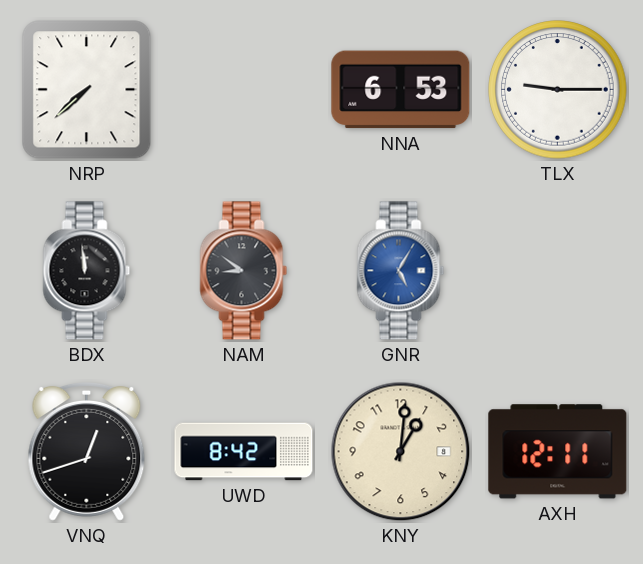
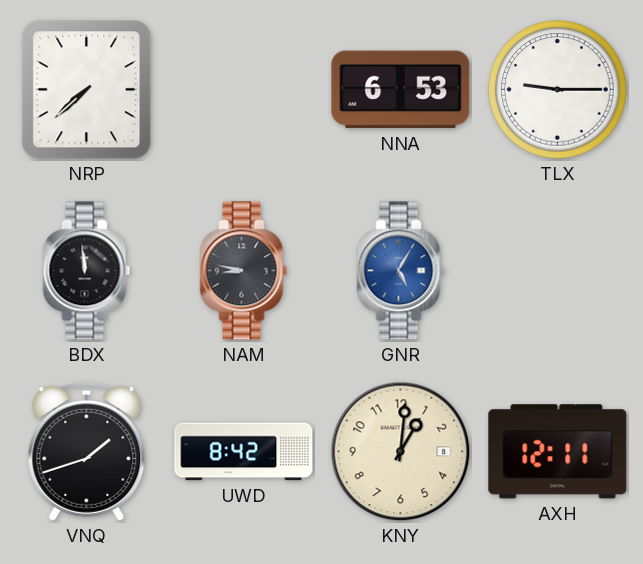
NAM: 8:51 -> 8:47 (244, 271)
VNQ: 12:42 -> 1:42 (87, 452)
